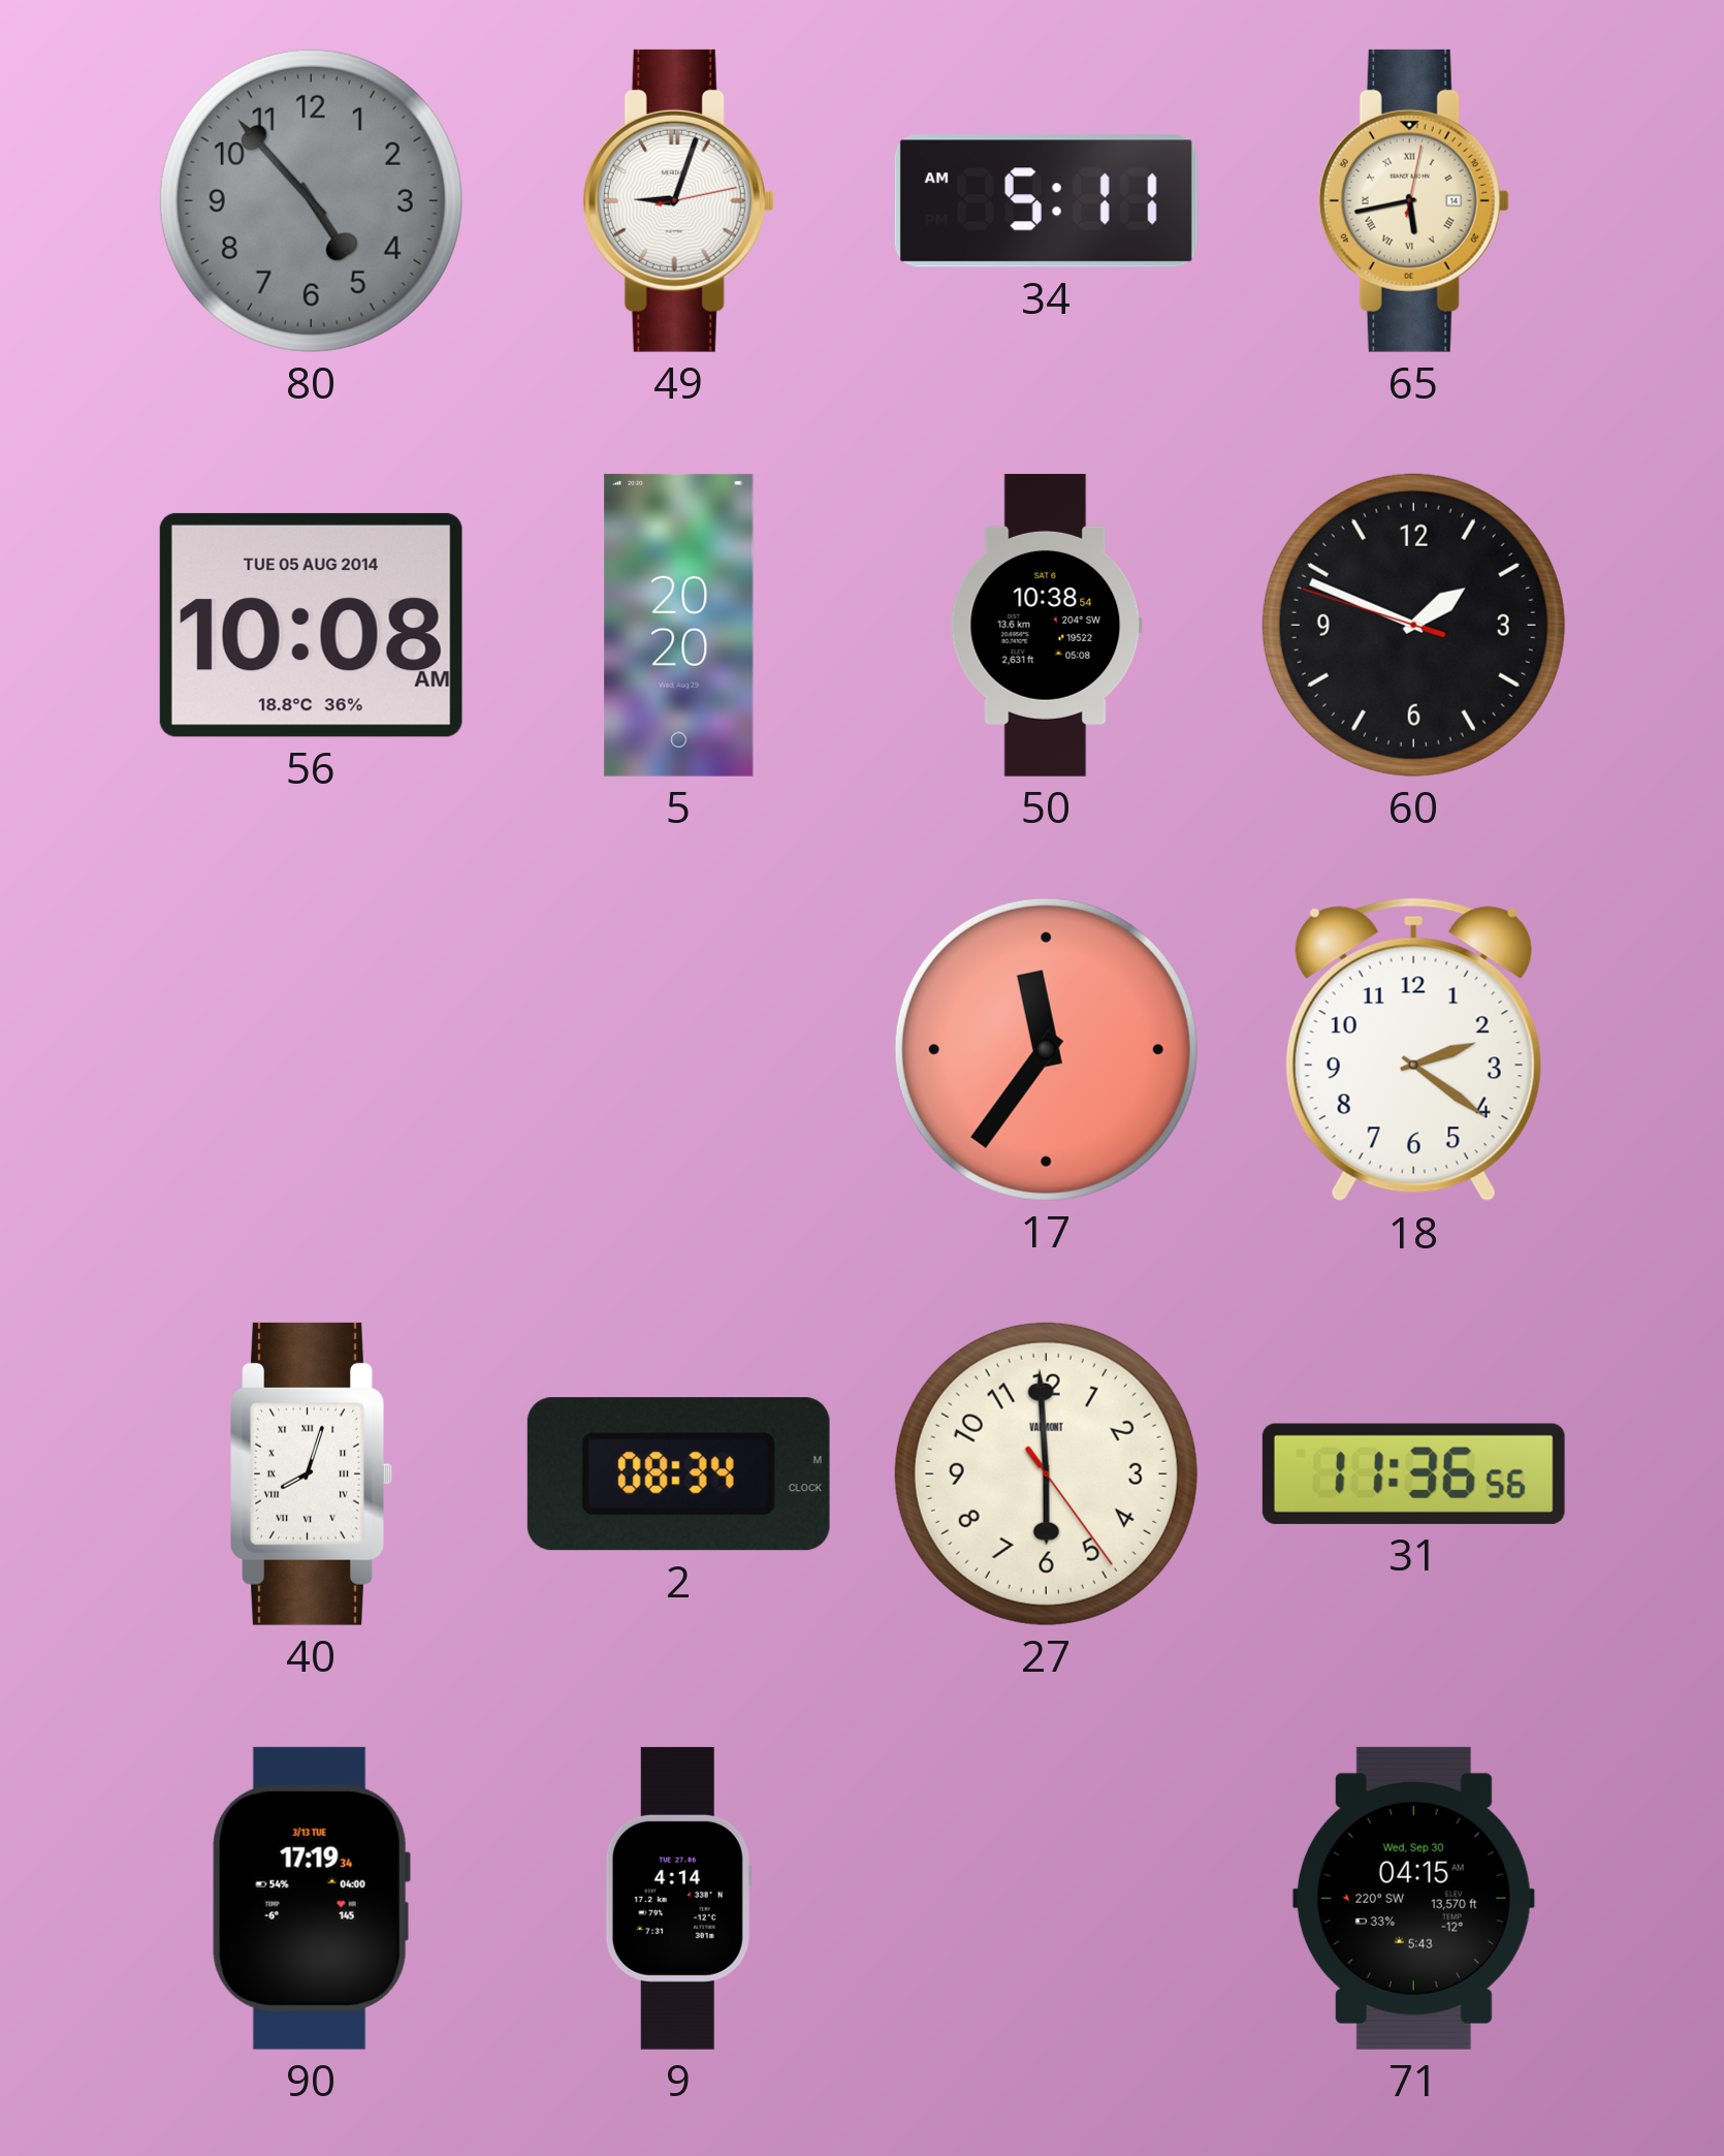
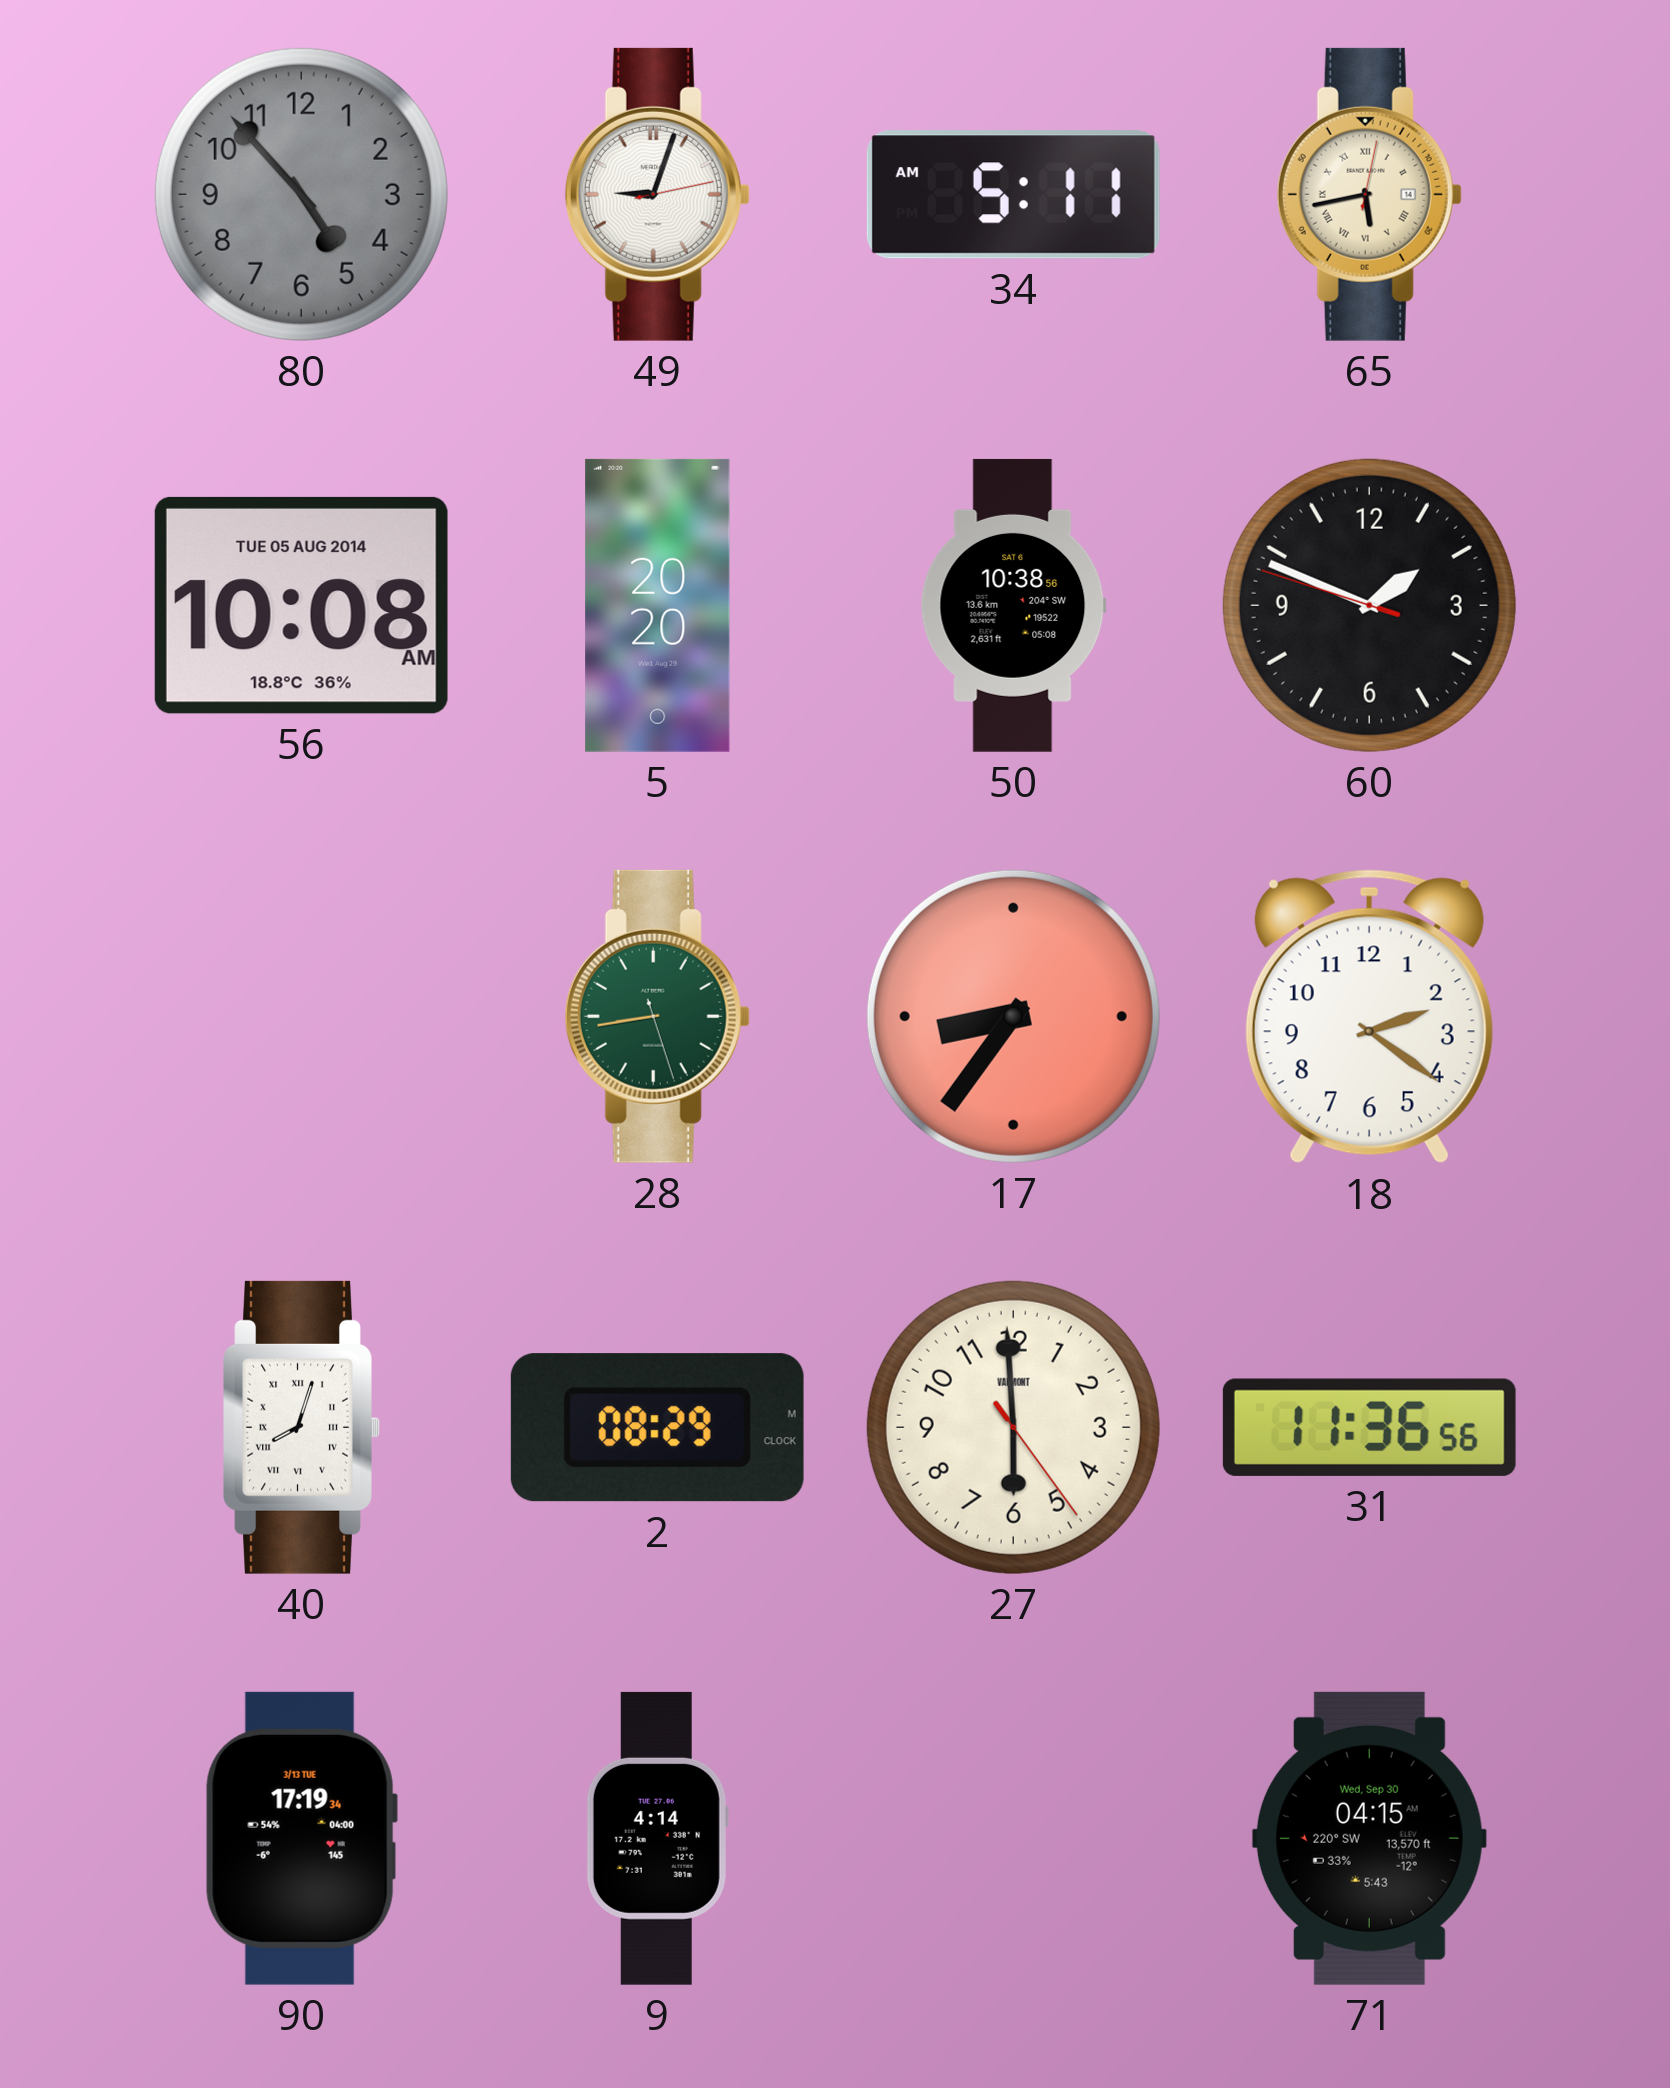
50: 10:38:54 -> 10:38:56 (1013, 605)
28: none -> 8:43 (657, 1016)
17: 11:36 -> 8:36 (1013, 1016)
2: 08:34 -> 08:29 (657, 1428)
